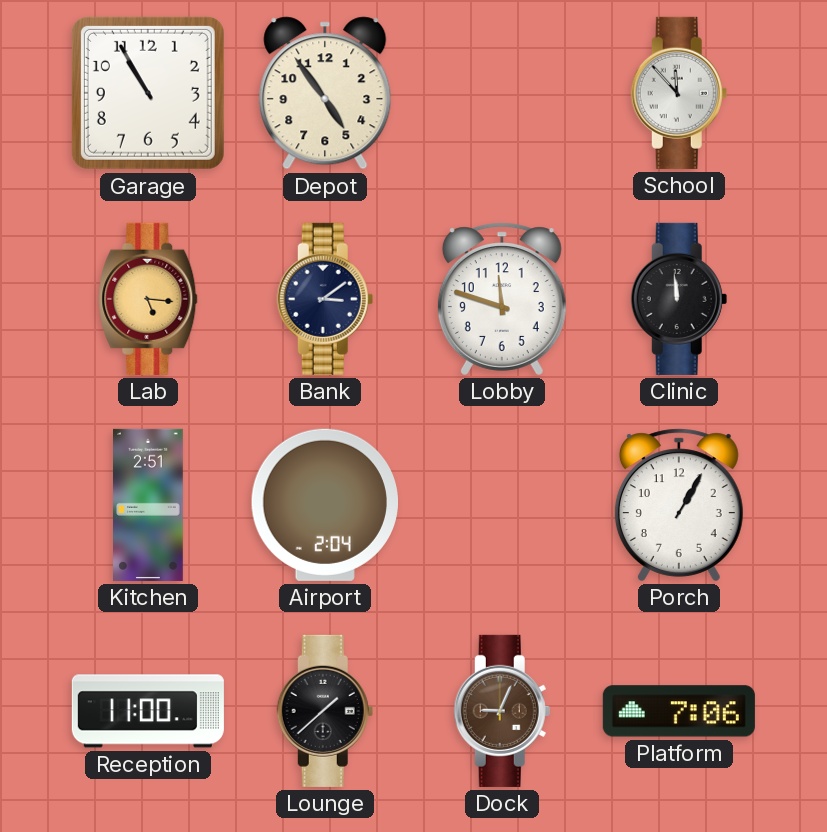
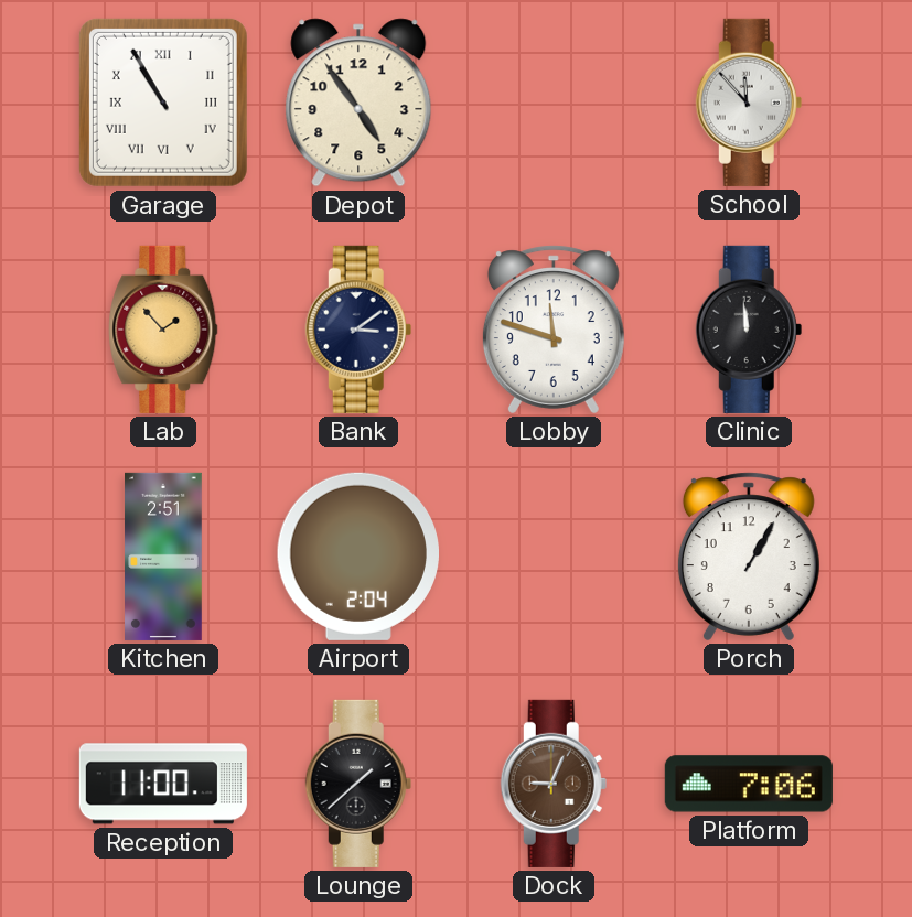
Garage numerals: Arabic -> Roman (163, 103)
Lab: 5:16 -> 1:53 (163, 330)
